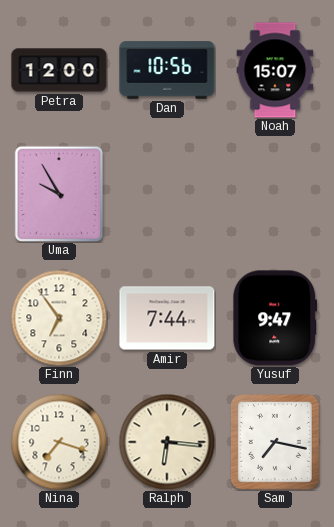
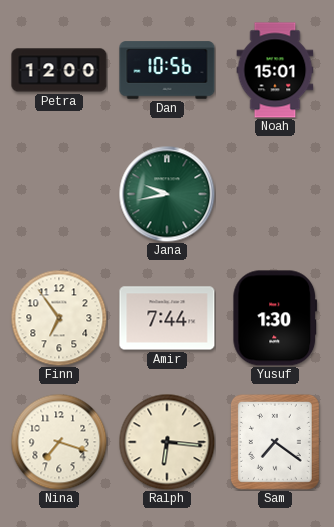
Noah: 15:07 -> 15:01 (275, 70)
Uma: 9:55 -> none (59, 194)
Jana: none -> 9:43 (167, 194)
Yusuf: 9:47 -> 1:30 (275, 318)
Sam: 7:17 -> 7:21 (275, 442)
